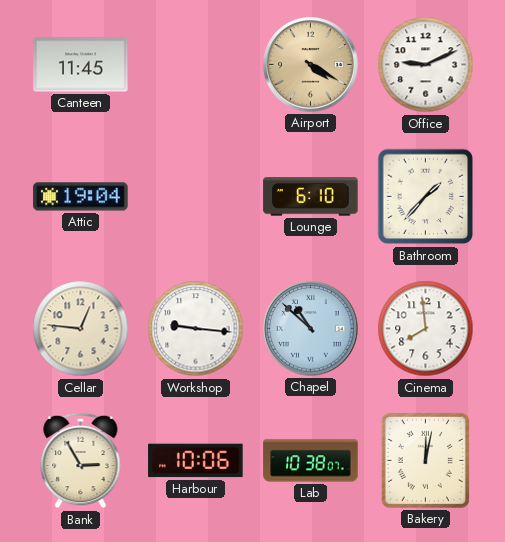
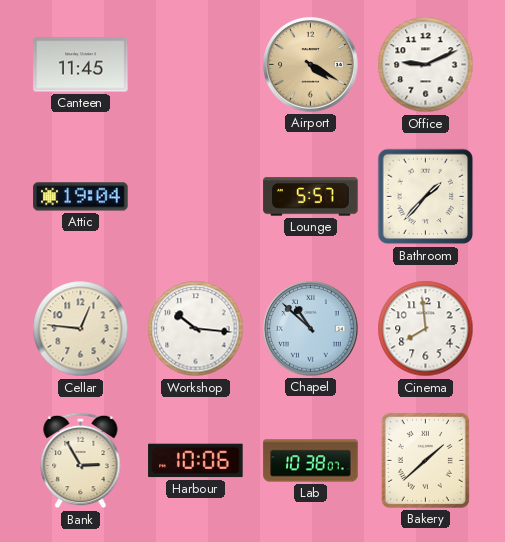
Lounge: 6:10 -> 5:57 (311, 197)
Workshop: 9:16 -> 10:16 (196, 329)
Bakery: 12:02 -> 1:38 (425, 460)
